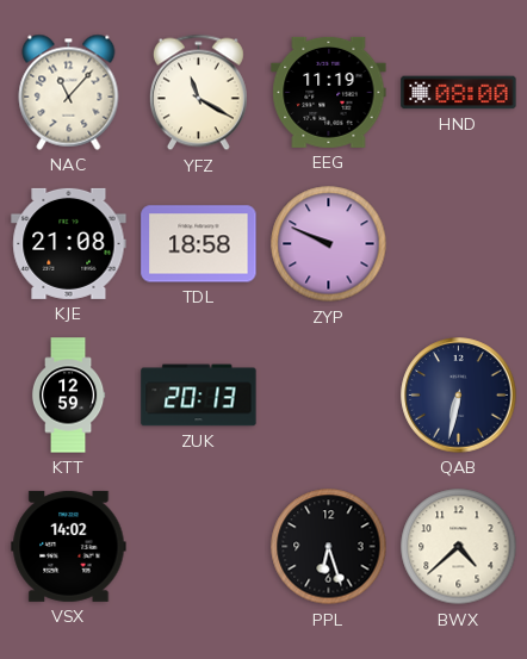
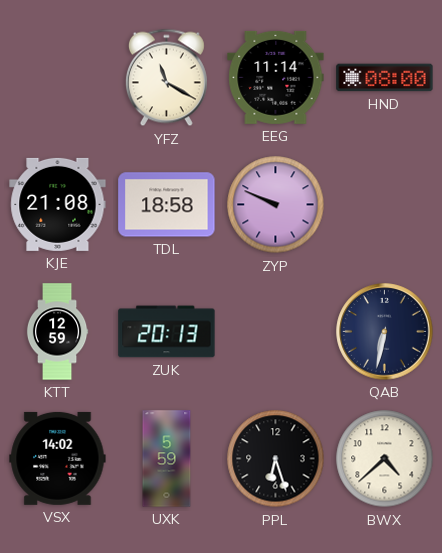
NAC: 11:07 -> none (69, 92)
EEG: 11:19 -> 11:14 (276, 77)
UXK: none -> 5:59 (167, 459)
